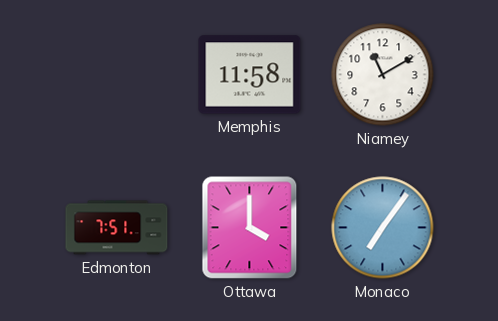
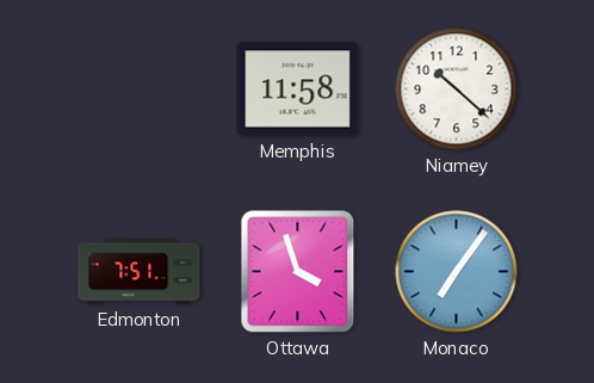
Niamey: 11:10 -> 10:22 (457, 89)
Ottawa: 4:00 -> 3:57 (298, 272)
